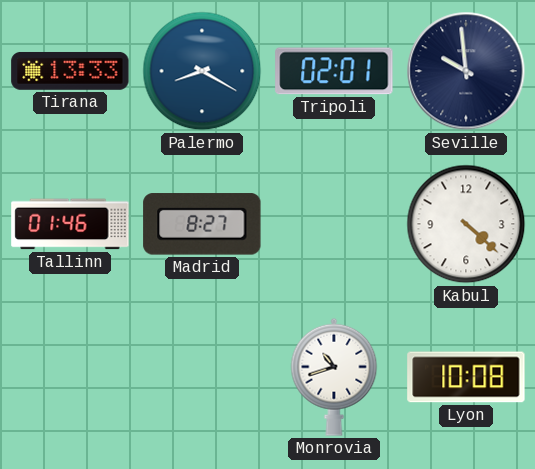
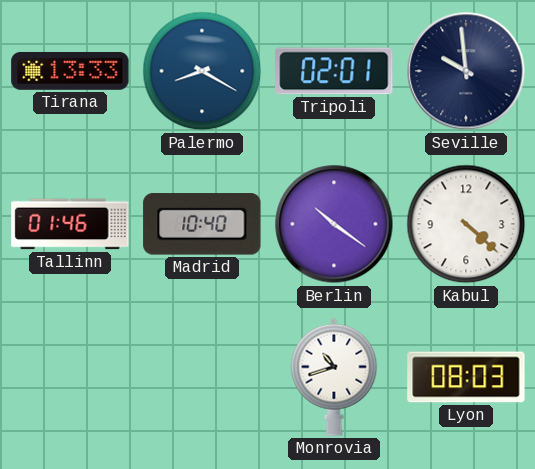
Madrid: 8:27 -> 10:40 (202, 224)
Berlin: none -> 10:21 (334, 224)
Lyon: 10:08 -> 08:03 (466, 377)
